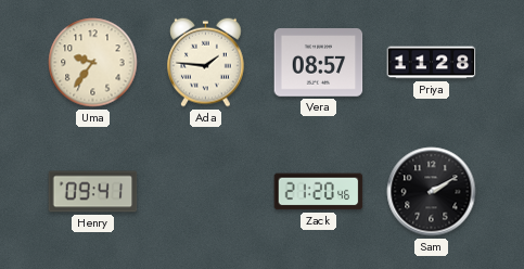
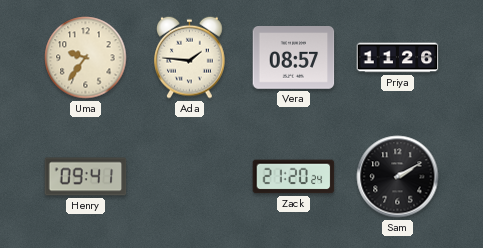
Priya: 11:28 -> 11:26 (398, 58)
Zack: 21:20:46 -> 21:20:24 (294, 177)
